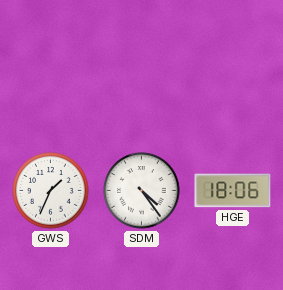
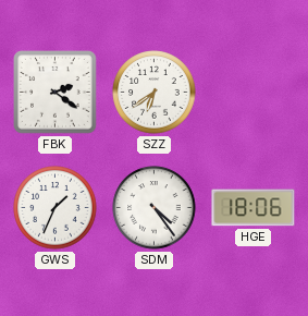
FBK: none -> 2:21 (56, 93)
SZZ: none -> 6:39 (155, 93)
